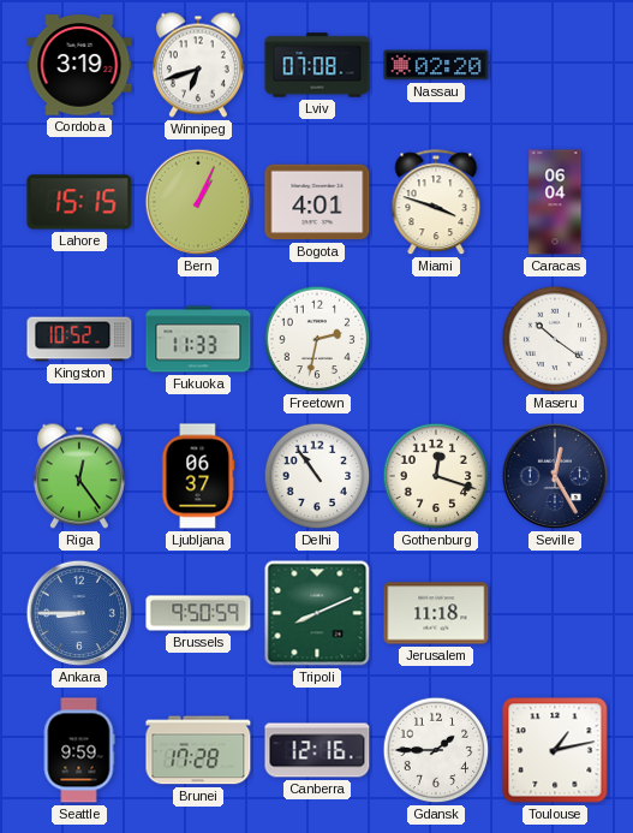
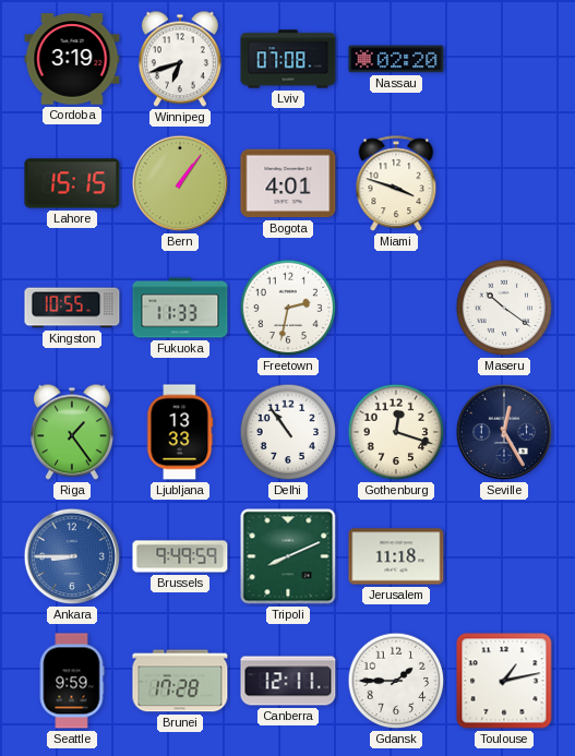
Bern: 1:04 -> 1:06 (180, 183)
Caracas: 06:04 -> none (555, 202)
Kingston: 10:52 -> 10:55 (72, 308)
Riga: 12:24 -> 1:24 (72, 432)
Ljubljana: 06:37 -> 13:33 (180, 432)
Brussels: 9:50 -> 9:49 (180, 556)
Canberra: 12:16 -> 12:11 (288, 681)
